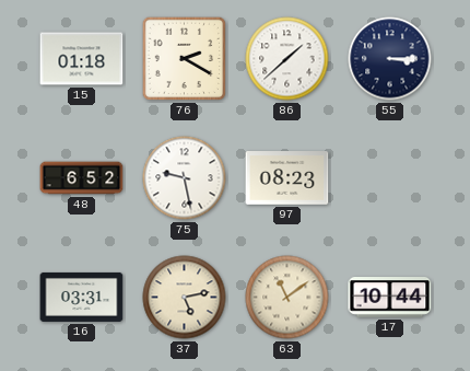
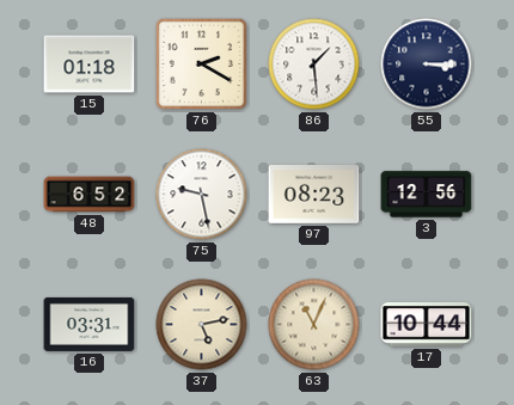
86: 1:38 -> 1:29 (314, 65)
3: none -> 12:56 (427, 195)
63: 11:09 -> 11:04 (314, 325)
